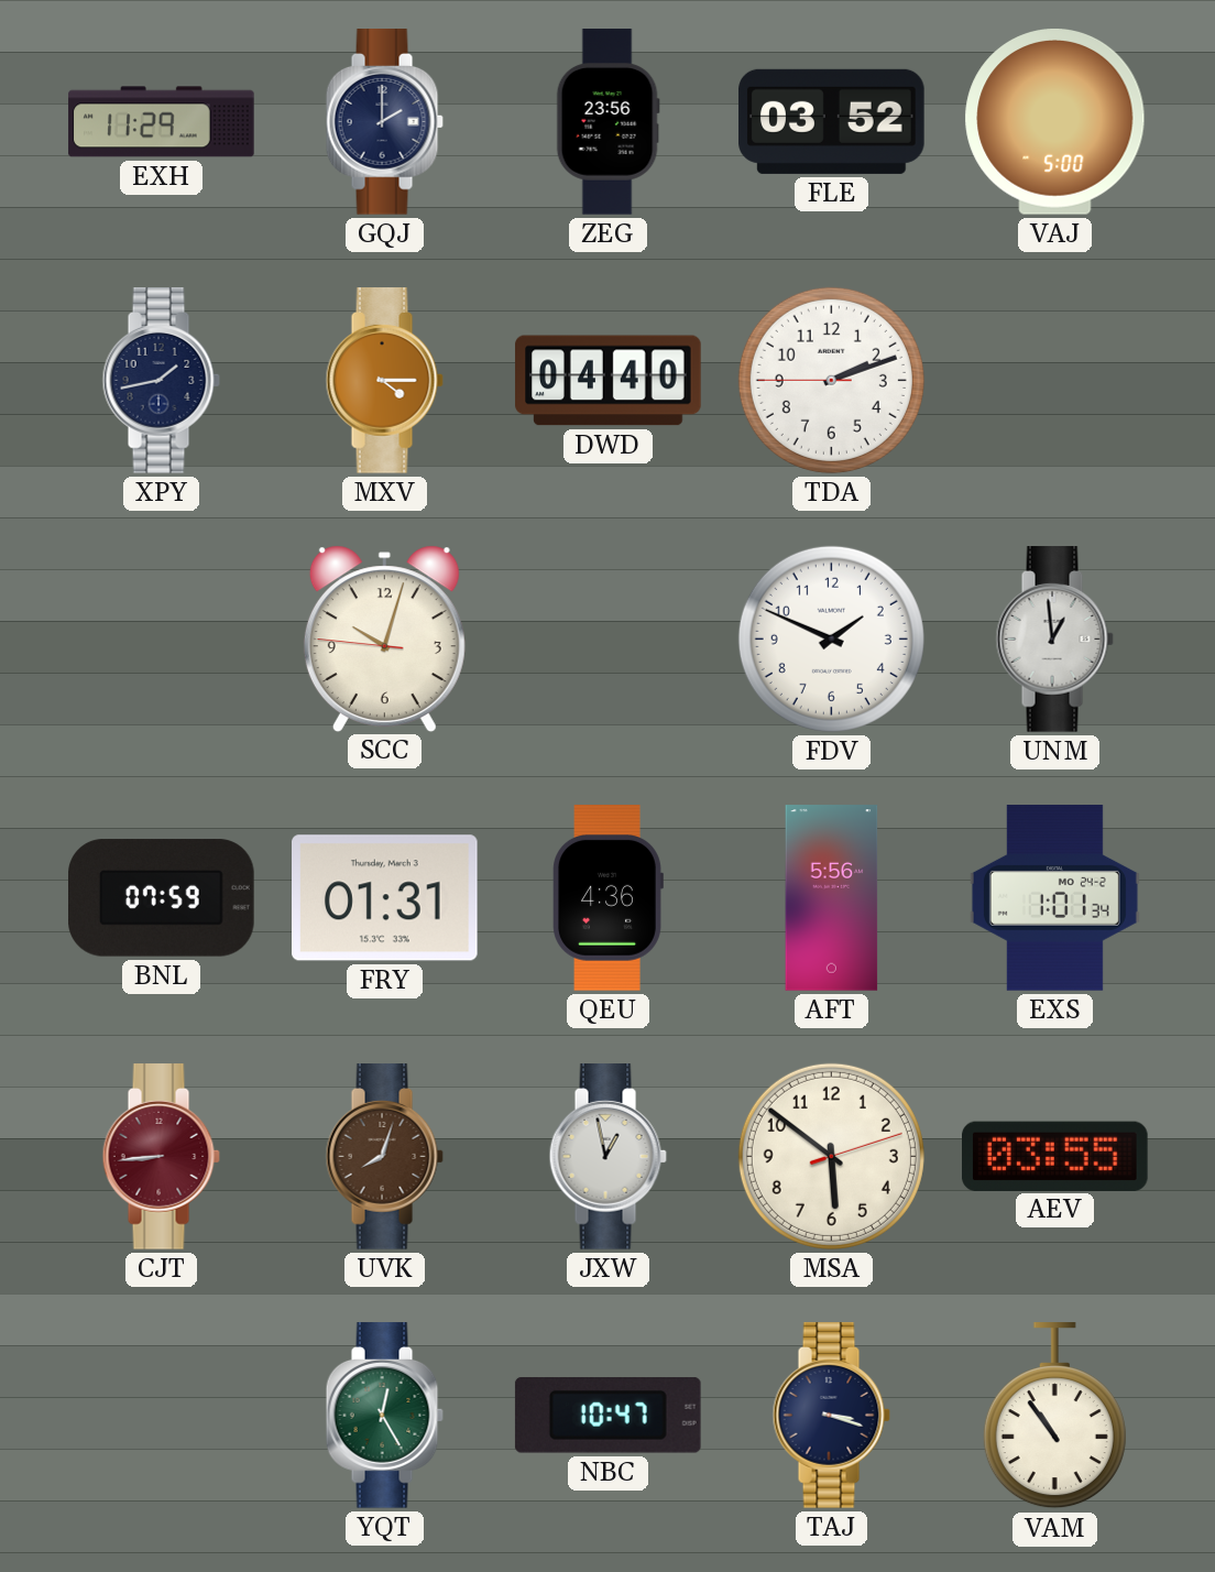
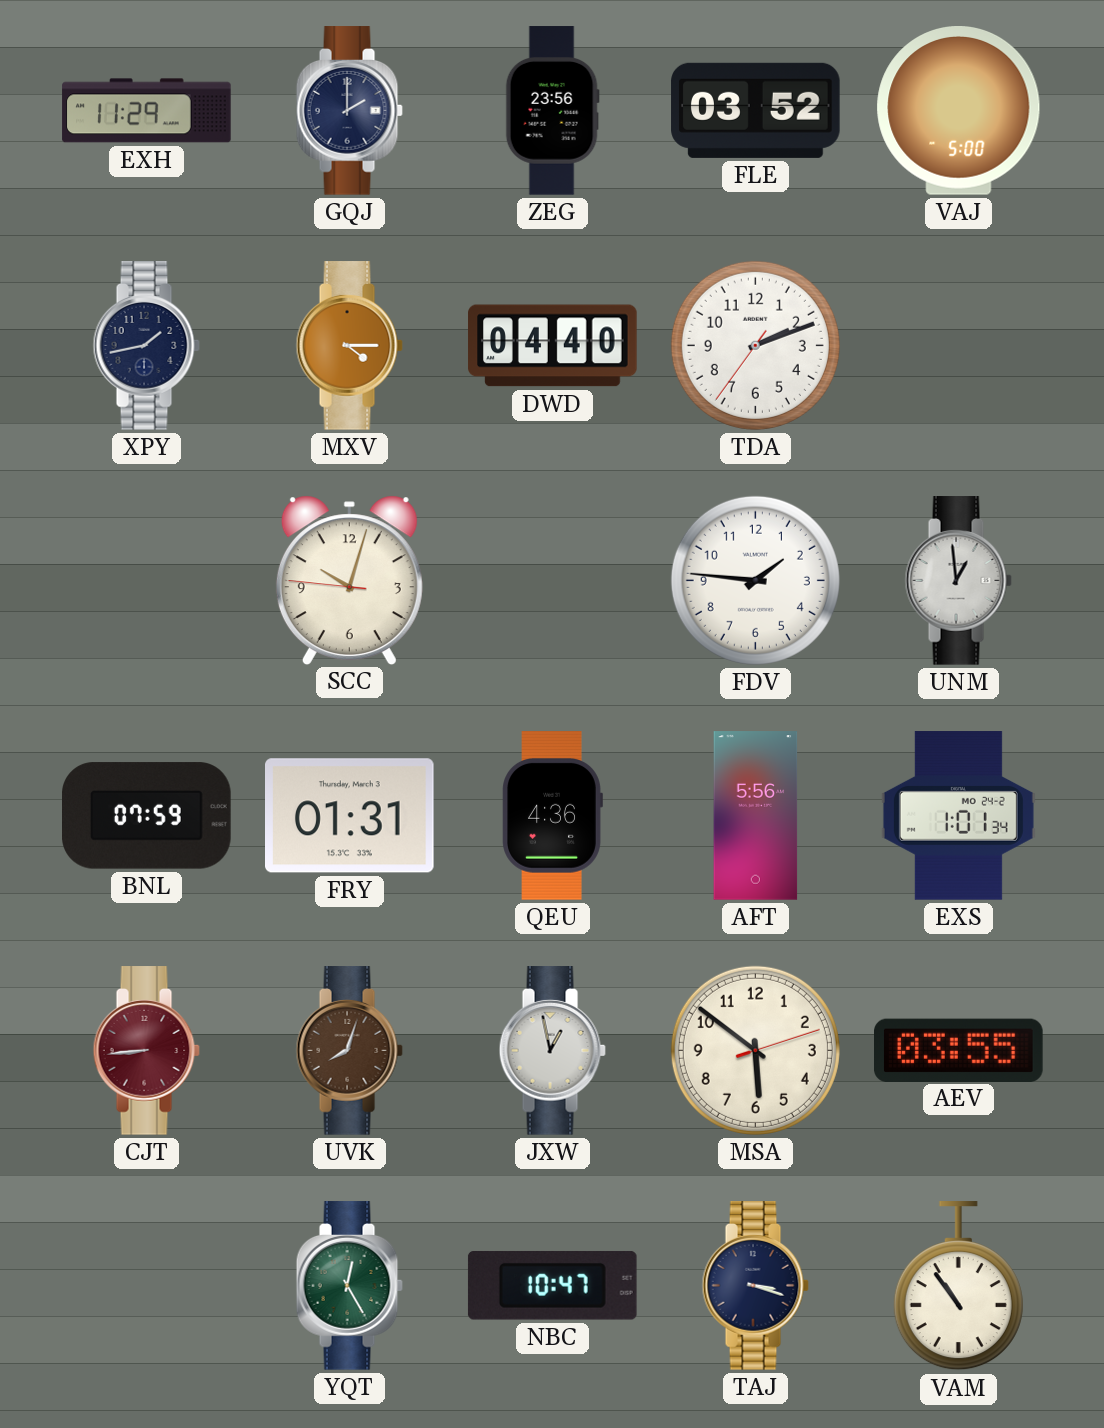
TDA: 2:11:45 -> 2:11:36 (755, 345)
FDV: 1:49 -> 1:46 (755, 580)
